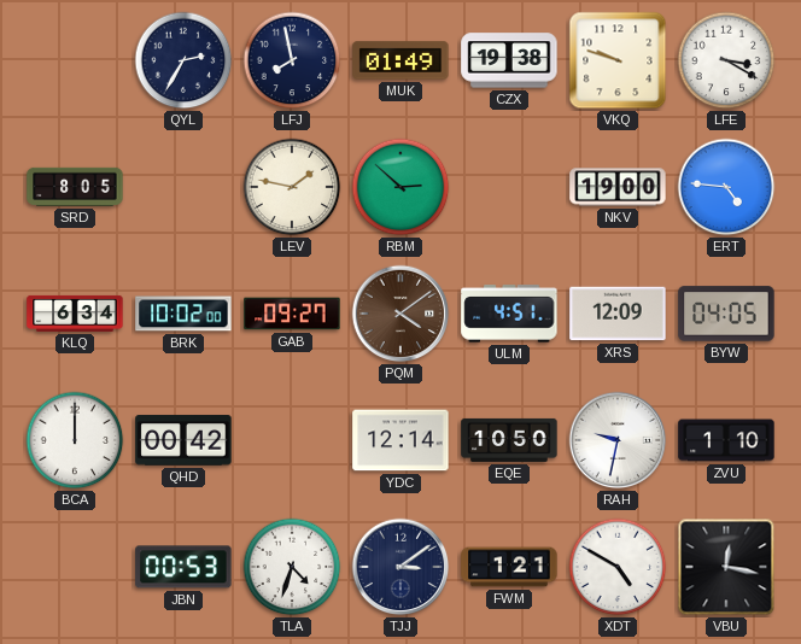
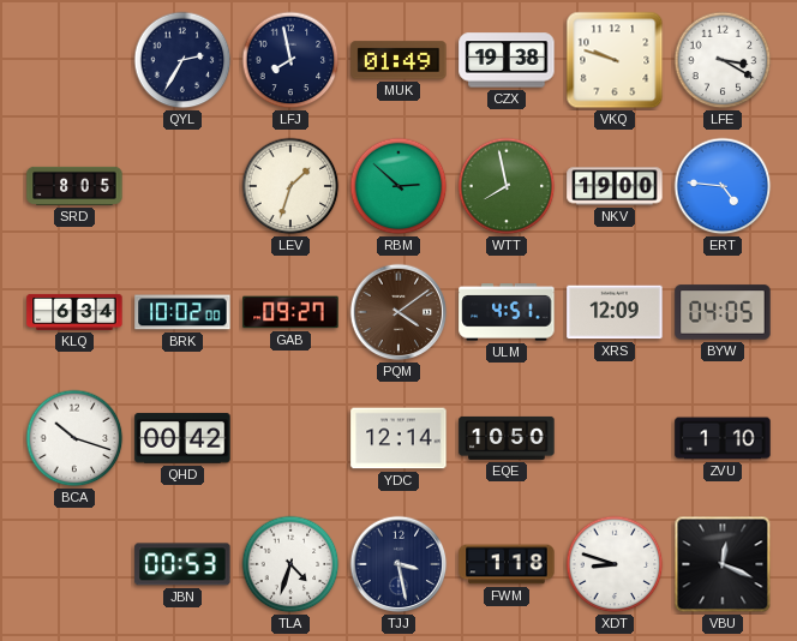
LEV: 1:47 -> 1:33 (290, 186)
WTT: none -> 7:58 (507, 186)
BCA: 12:00 -> 10:18 (74, 438)
RAH: 9:32 -> none (618, 440)
TJJ: 3:09 -> 3:28 (398, 564)
FWM: 1:21 -> 1:18 (507, 564)
XDT: 4:50 -> 8:48 (615, 564)
VBU: 12:17 -> 12:19 (723, 564)
